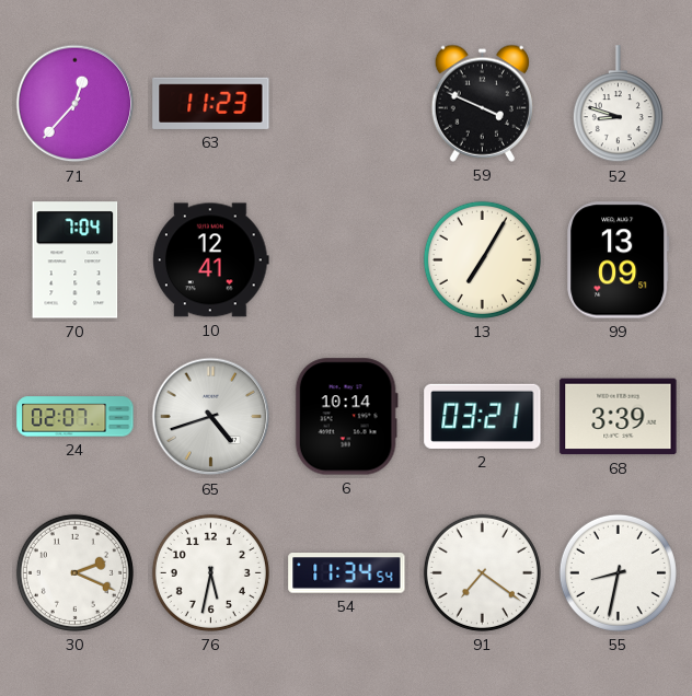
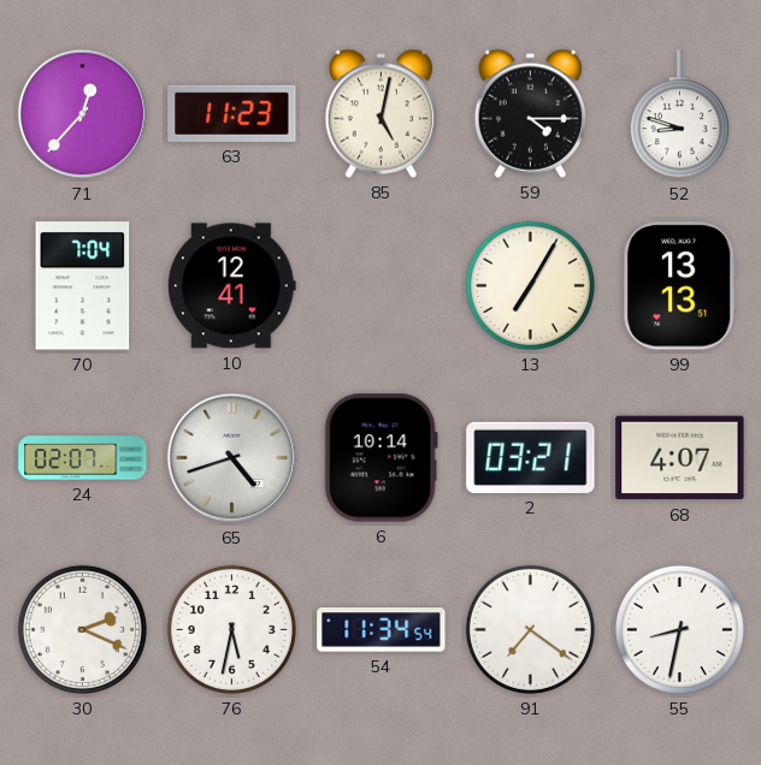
85: none -> 5:02 (380, 113)
59: 3:49 -> 4:15 (530, 113)
99: 13:09 -> 13:13 (680, 286)
68: 3:39 -> 4:07 (680, 458)
